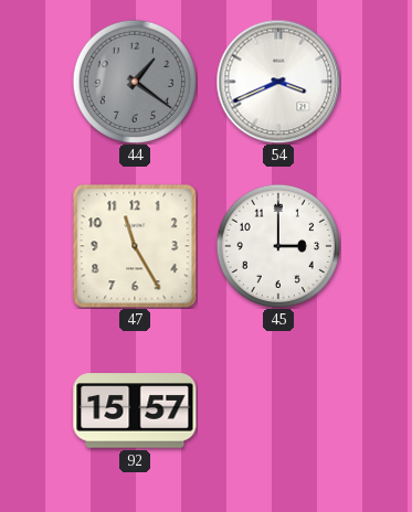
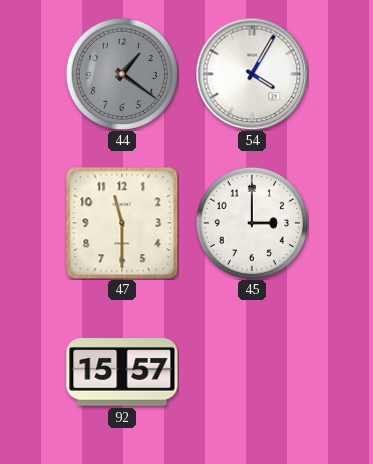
54: 3:41 -> 4:05 (252, 74)
47: 11:25 -> 11:30 (122, 223)
